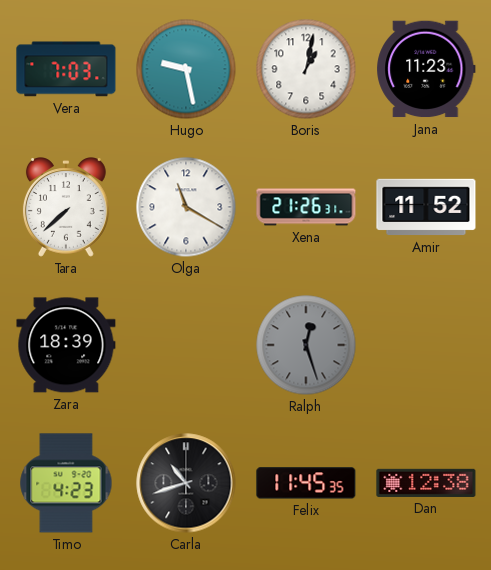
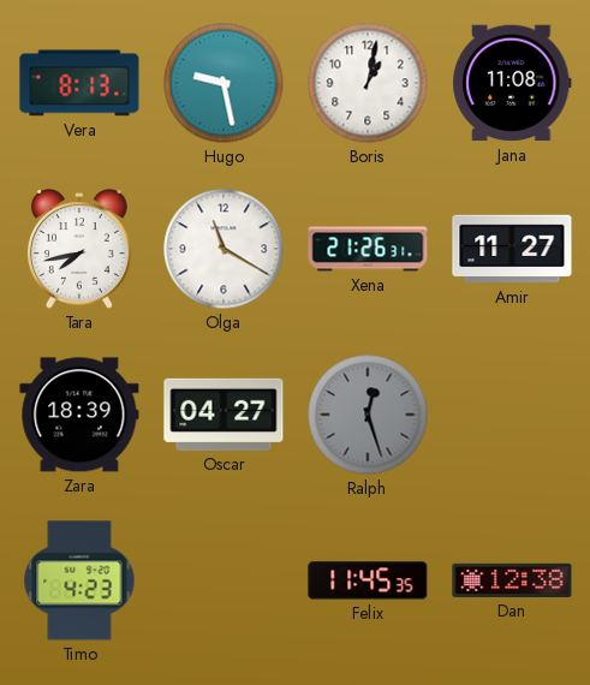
Vera: 7:03 -> 8:13 (79, 83)
Jana: 11:23 -> 11:08 (512, 83)
Tara: 7:38 -> 7:43 (79, 249)
Amir: 11:52 -> 11:27 (512, 249)
Oscar: none -> 04:27 (224, 415)
Carla: 10:42 -> none (186, 483)
